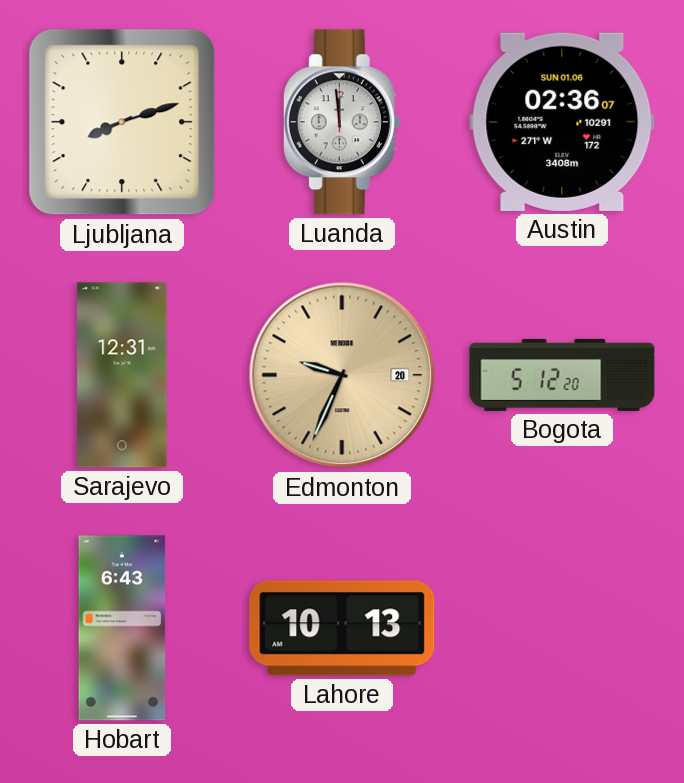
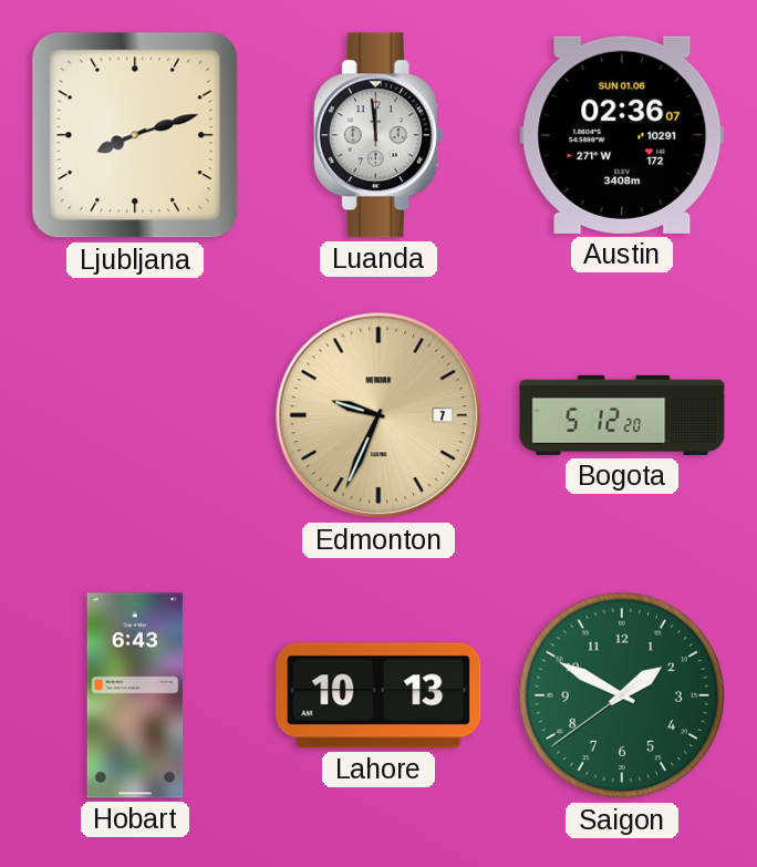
Sarajevo: 12:31 -> none (122, 375)
Edmonton date: 20 -> 7 (378, 415)
Saigon: none -> 1:49 (622, 695)
